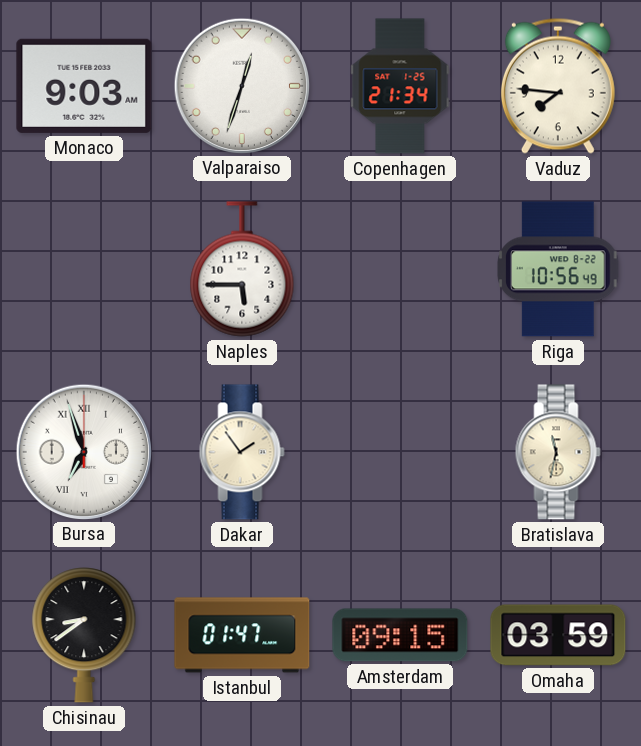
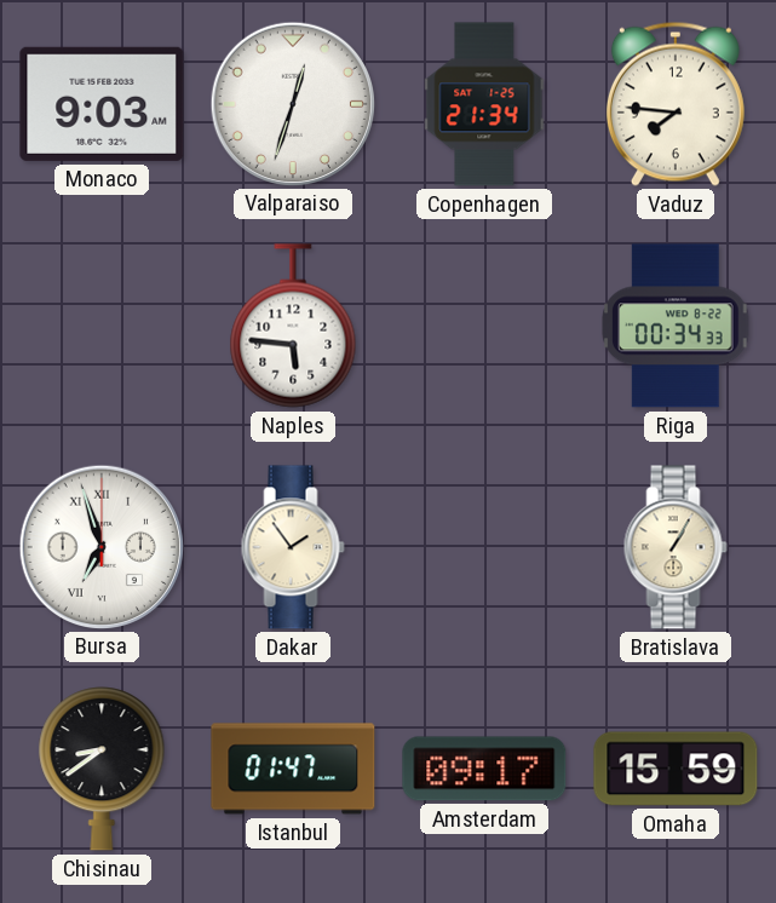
Naples: 5:45 -> 5:46 (293, 326)
Riga: 10:56 -> 00:34 (676, 326)
Bratislava: 11:32 -> 1:05 (676, 547)
Amsterdam: 09:15 -> 09:17 (484, 769)
Omaha: 03:59 -> 15:59 (676, 769)
